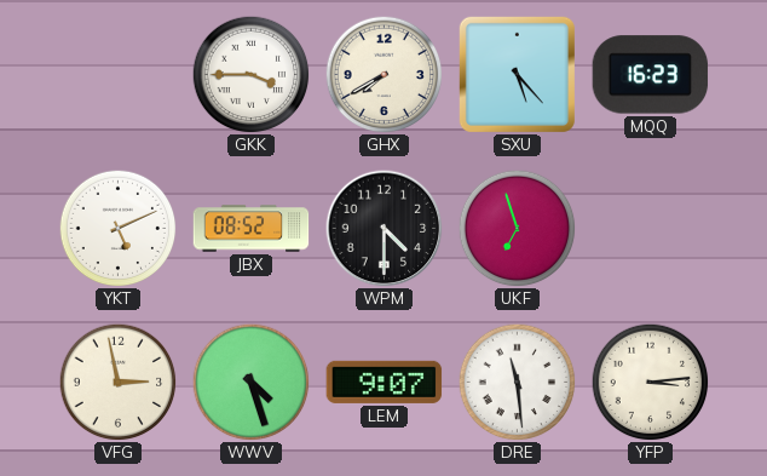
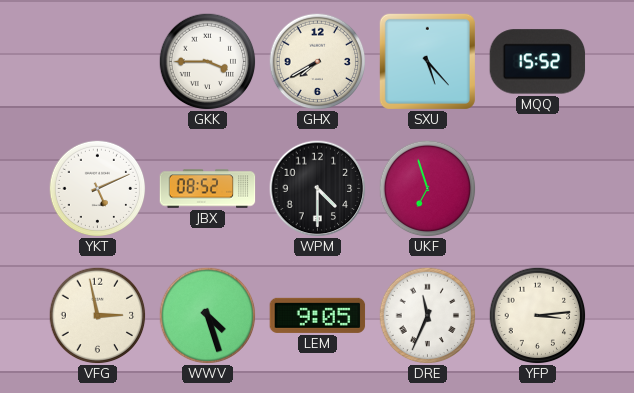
MQQ: 16:23 -> 15:52 (538, 62)
LEM: 9:07 -> 9:05 (318, 315)
DRE: 11:29 -> 11:34 (427, 315)
